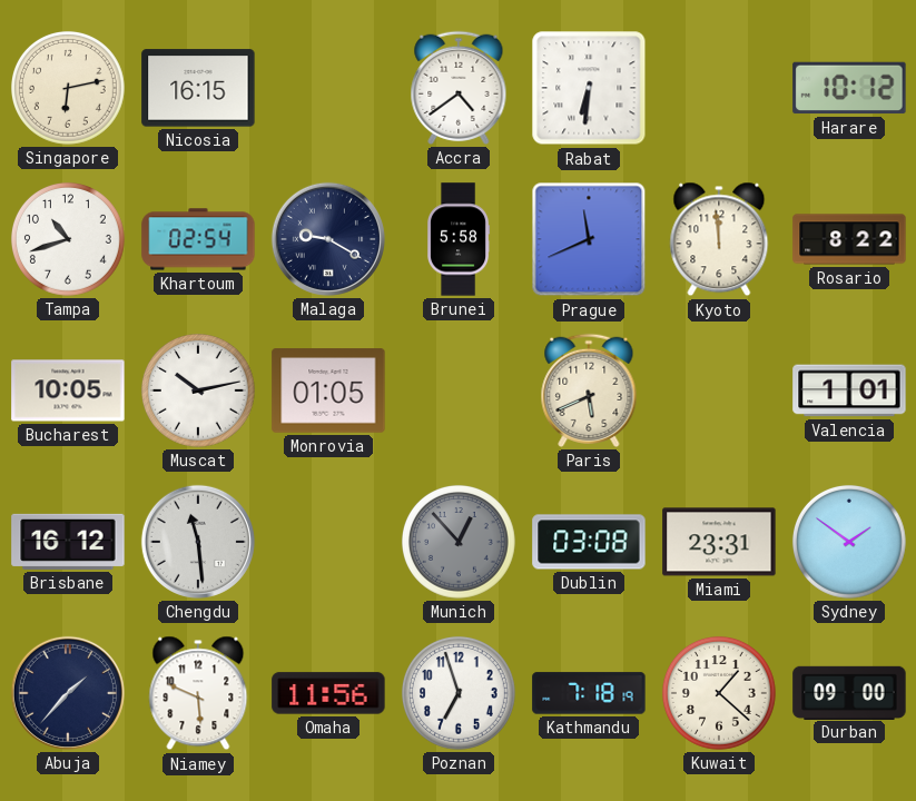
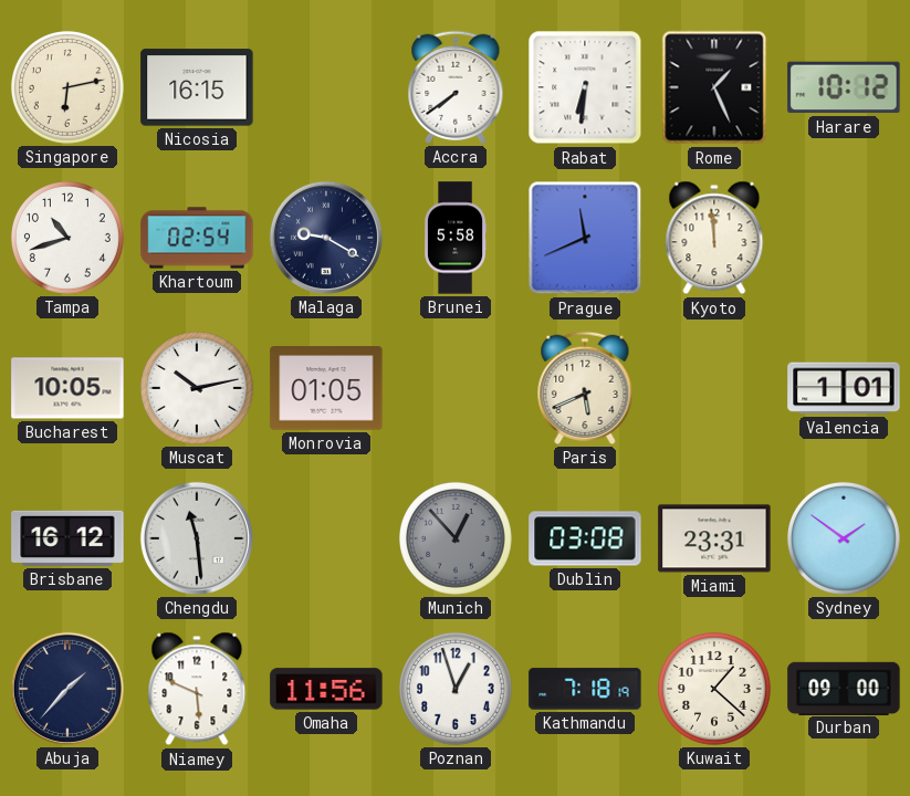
Accra: 4:39 -> 7:39 (456, 87)
Rome: none -> 1:26 (714, 87)
Rosario: 8:22 -> none (849, 239)
Poznan: 6:57 -> 12:57 (456, 689)
